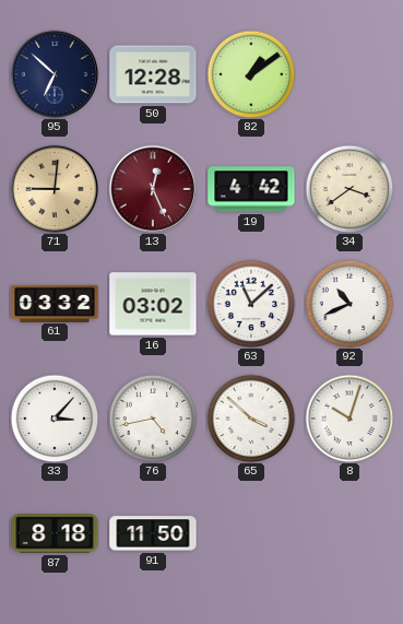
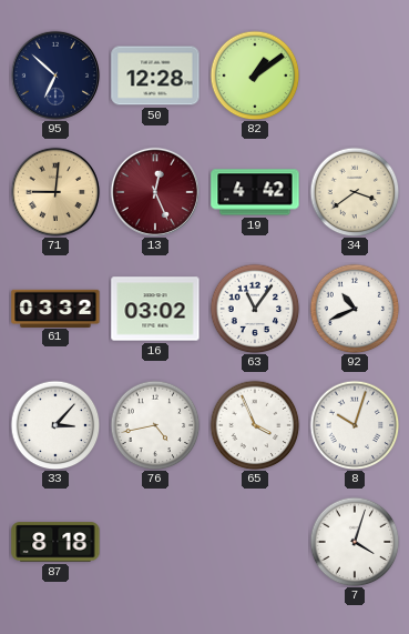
63: 11:08 -> 11:06 (255, 309)
65: 3:52 -> 3:56 (255, 425)
91: 11:50 -> none (153, 533)
7: none -> 4:03 (355, 542)
